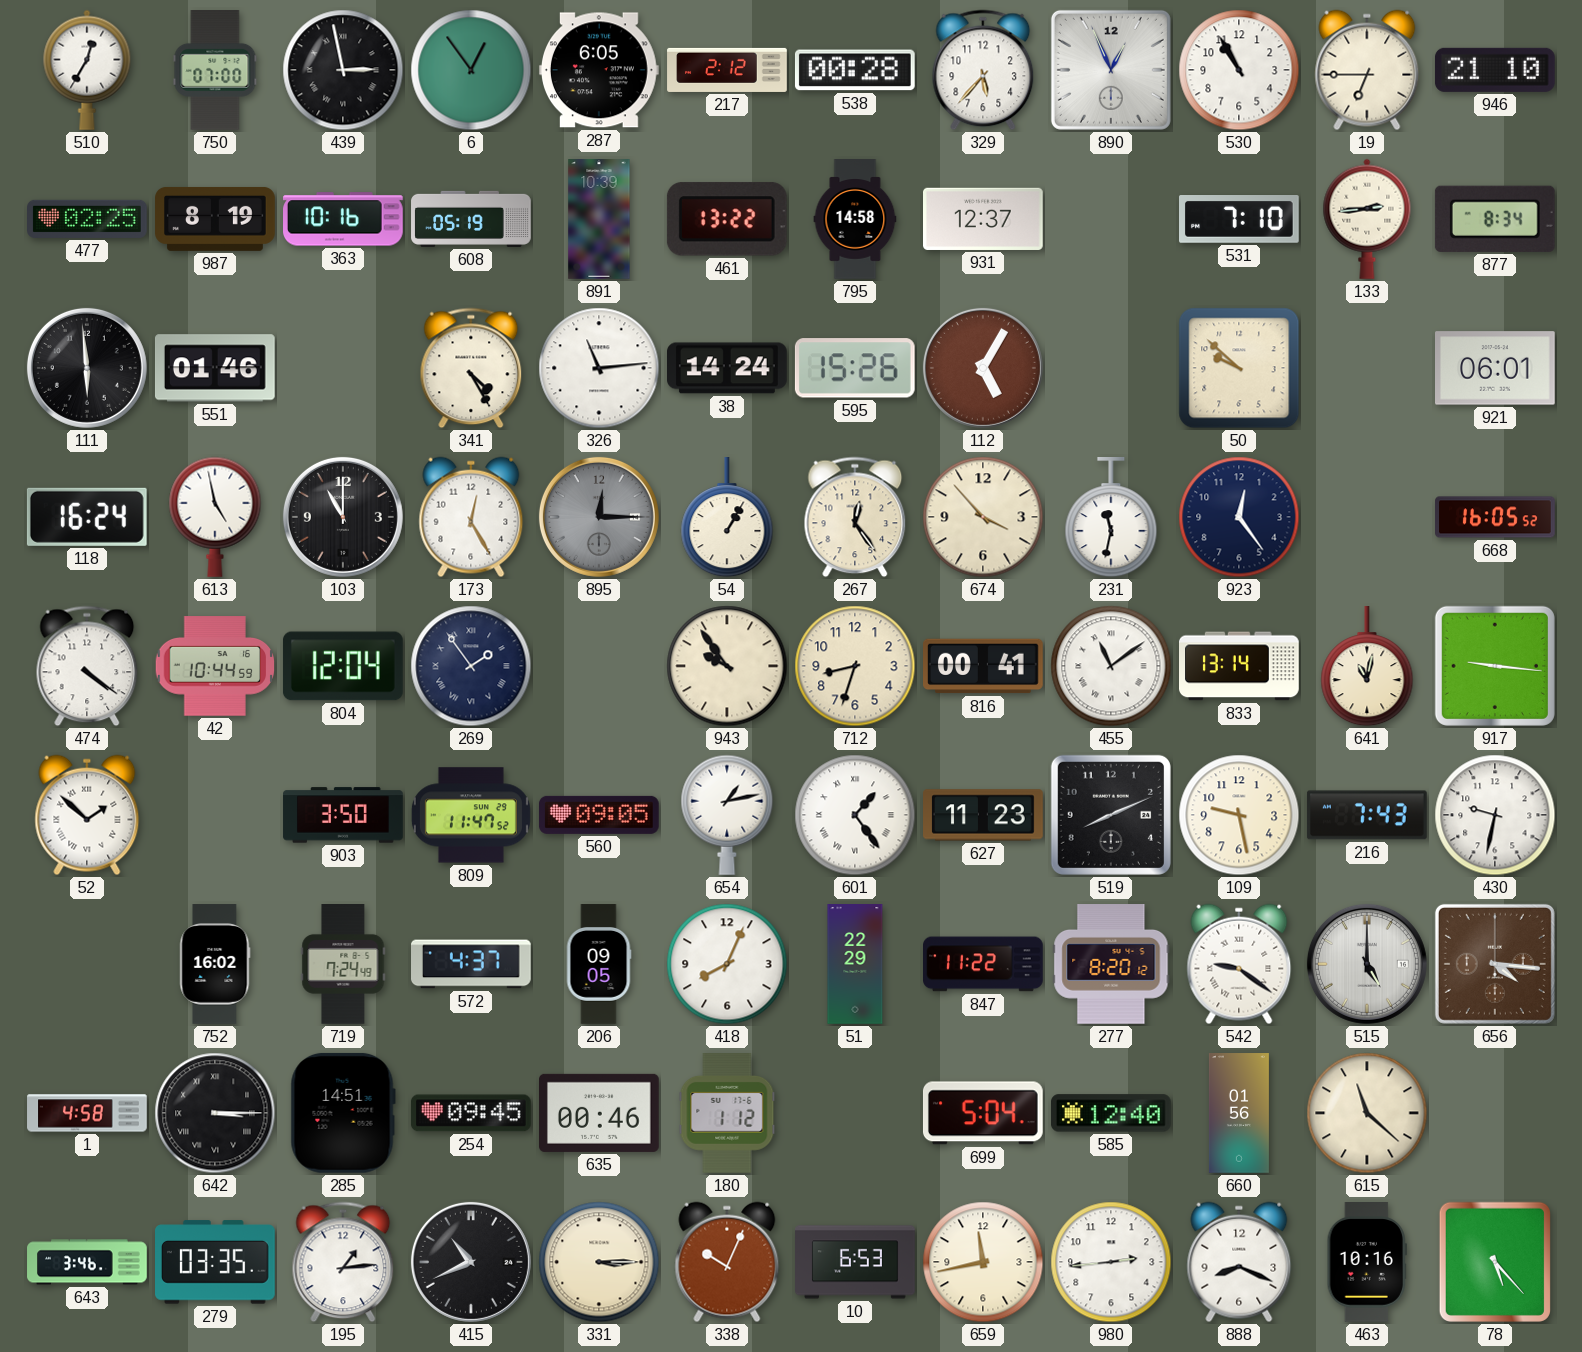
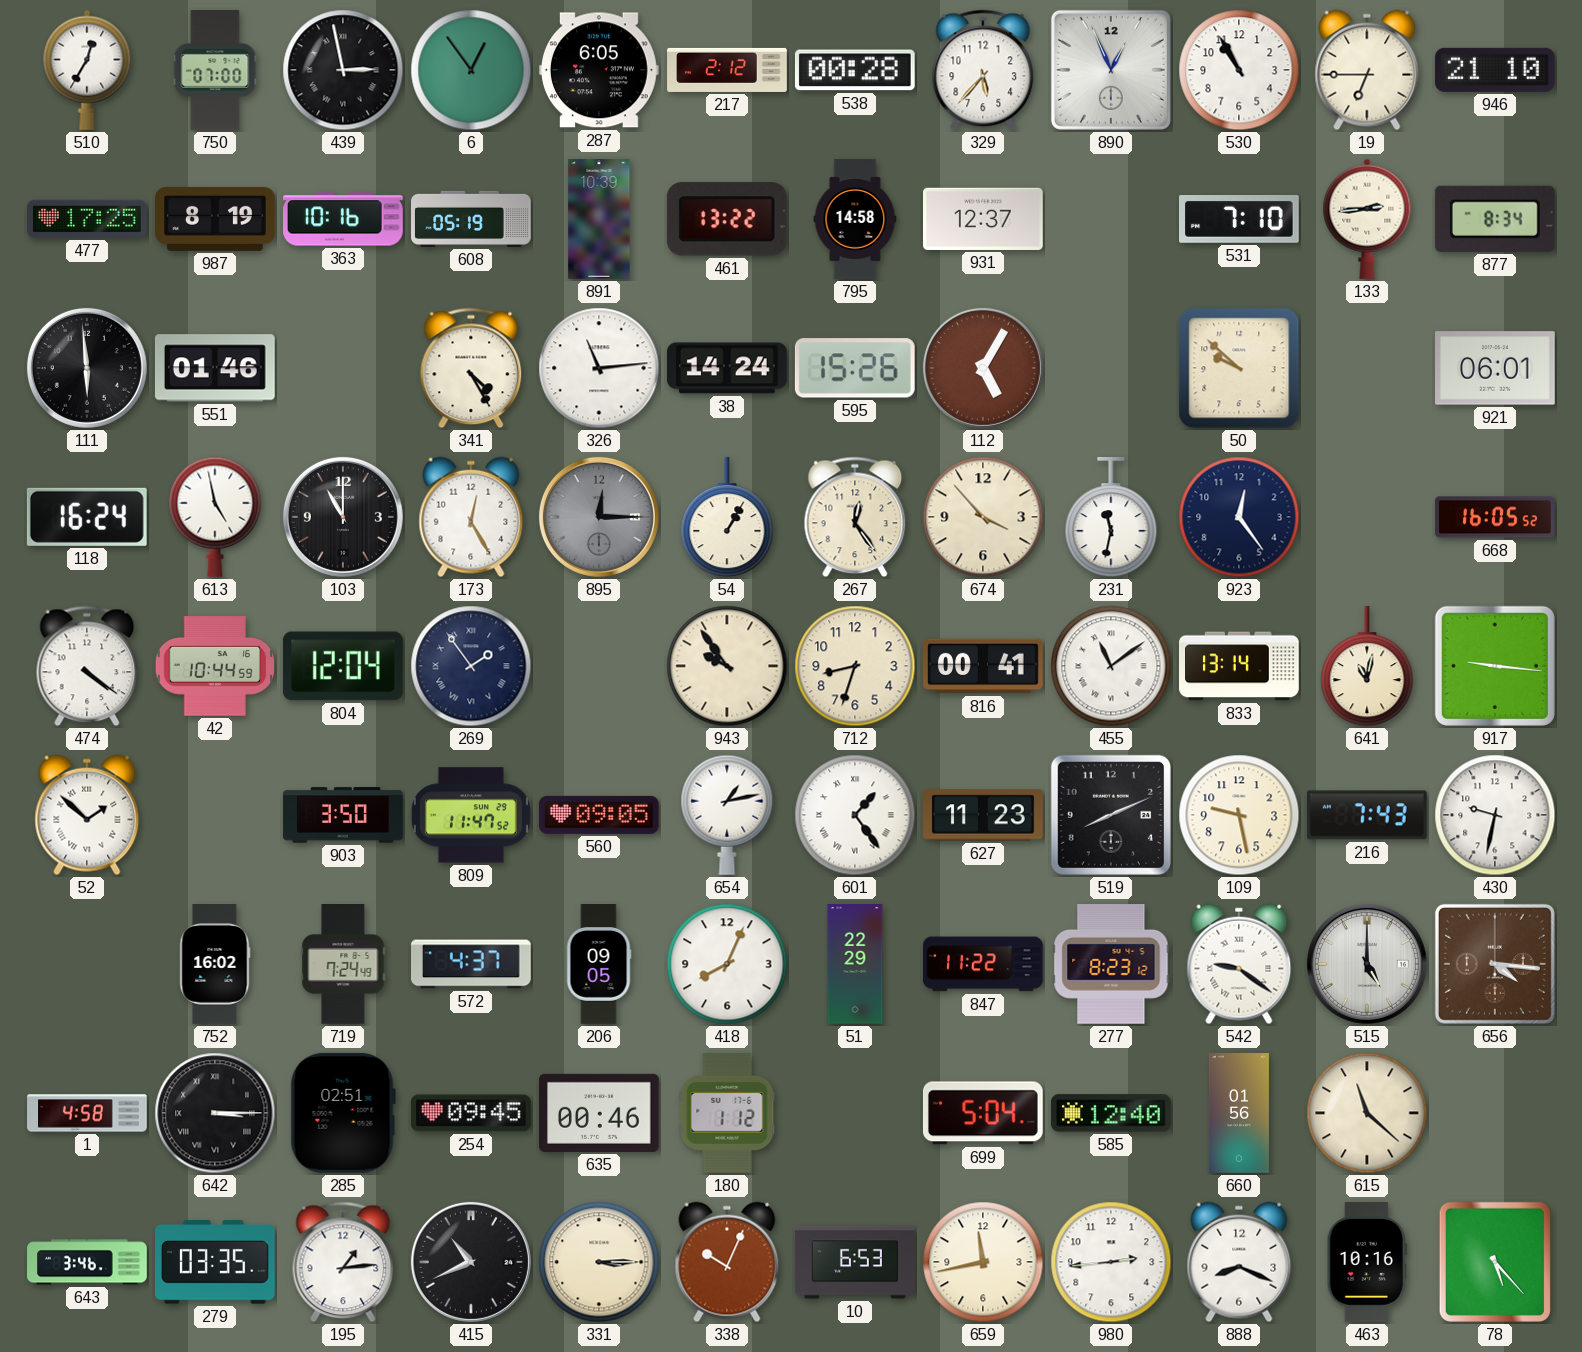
477: 02:25 -> 17:25 (88, 219)
277: 8:20 -> 8:23 (1111, 965)
285: 14:51 -> 02:51 (343, 1113)
